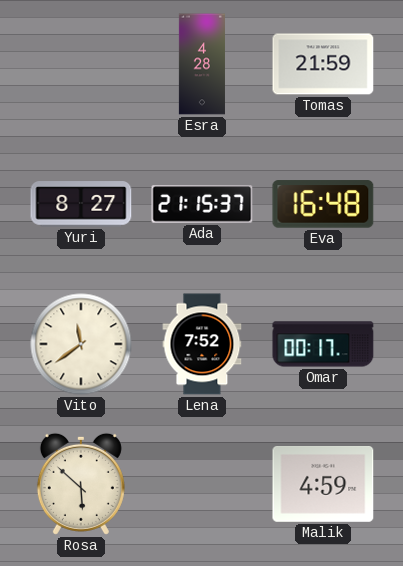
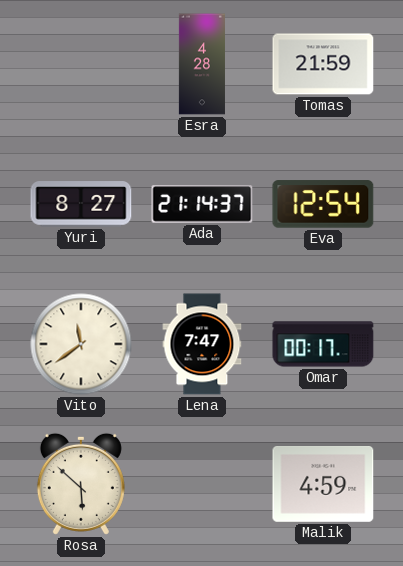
Ada: 21:15 -> 21:14 (202, 204)
Eva: 16:48 -> 12:54 (323, 204)
Lena: 7:52 -> 7:47 (202, 344)
